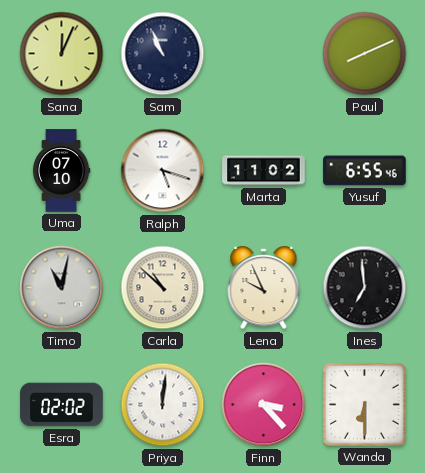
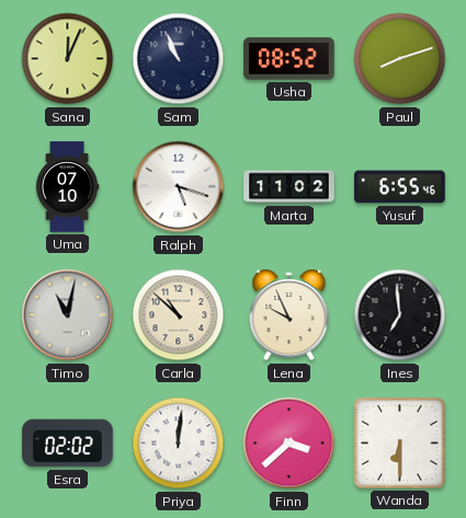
Usha: none -> 08:52 (289, 59)
Paul: 8:11 -> 8:12 (400, 59)
Finn: 3:23 -> 3:38 (289, 444)
